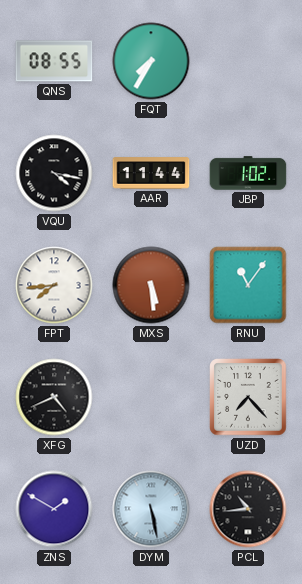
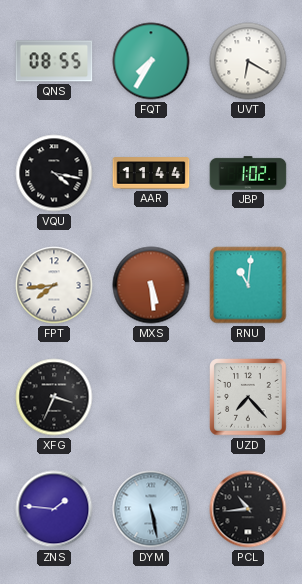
UVT: none -> 6:20 (248, 61)
RNU: 11:06 -> 11:01 (248, 285)
XFG: 4:41 -> 3:34 (54, 397)
ZNS: 1:50 -> 1:46 (54, 509)
